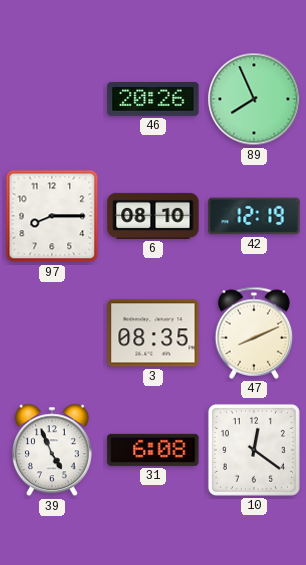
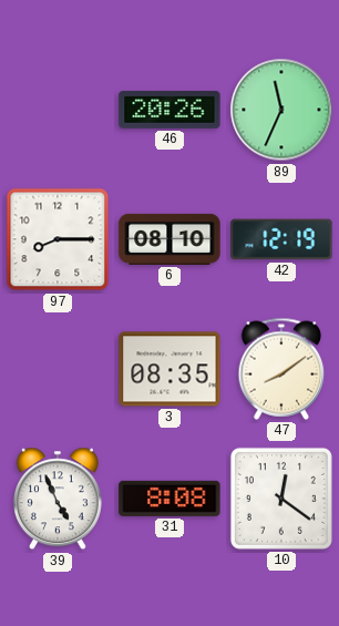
89: 7:56 -> 11:34 (281, 110)
47: 8:11 -> 8:09 (281, 369)
31: 6:08 -> 8:08 (169, 499)
